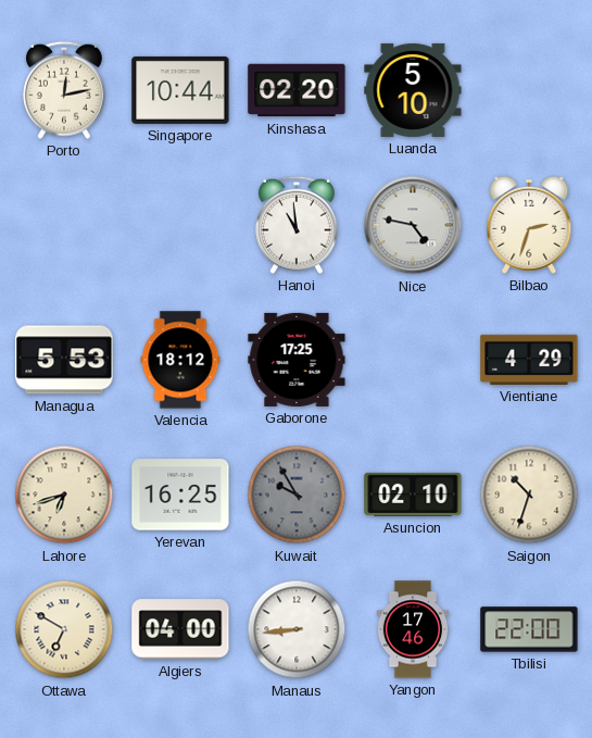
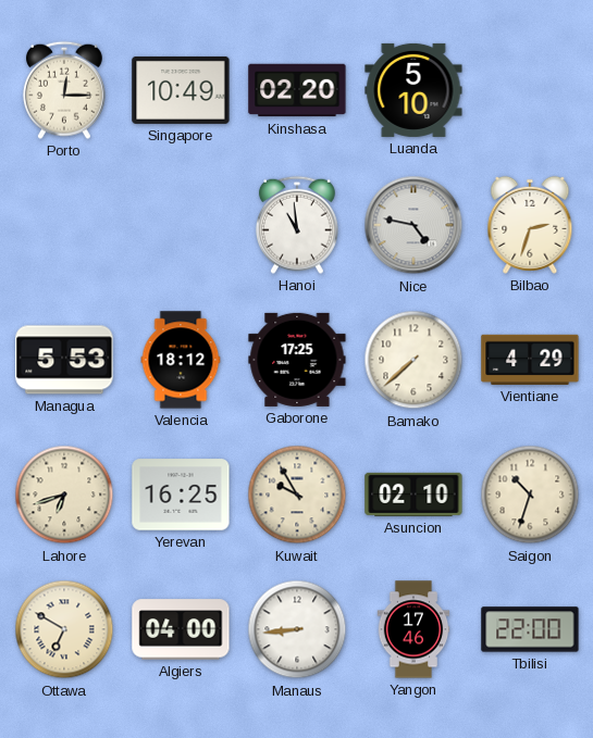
Porto: 12:13 -> 12:15 (64, 90)
Singapore: 10:44 -> 10:49 (181, 90)
Bamako: none -> 7:38 (413, 360)
Kuwait dial: grey -> cream (297, 495)
